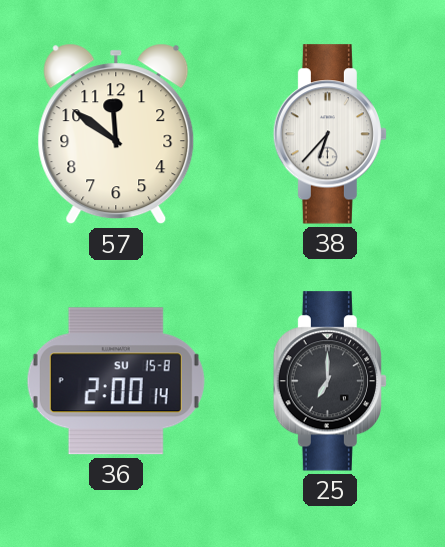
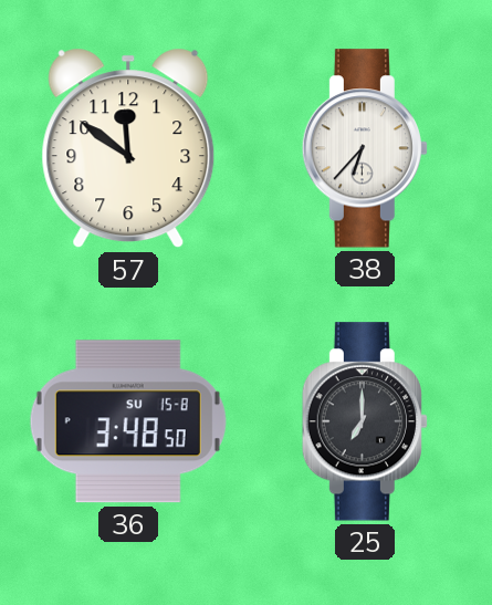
36: 2:00 -> 3:48 (128, 421)
